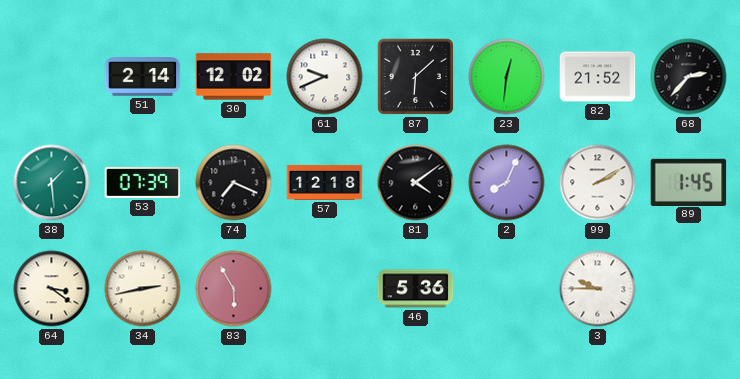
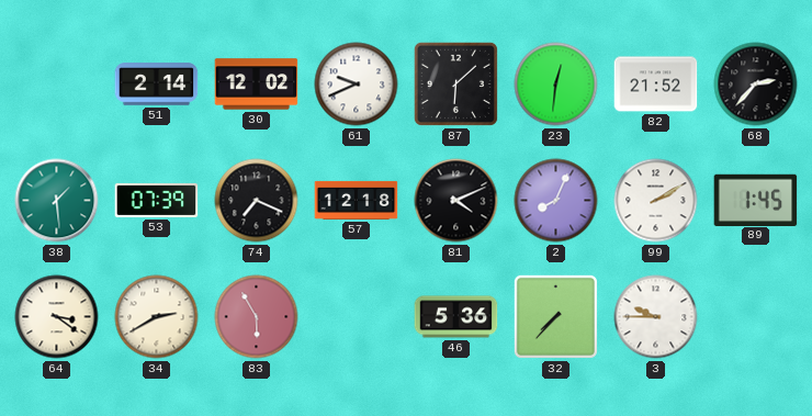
81: 4:09 -> 4:11 (456, 201)
34: 2:43 -> 2:40 (157, 317)
32: none -> 7:37 (555, 316)
